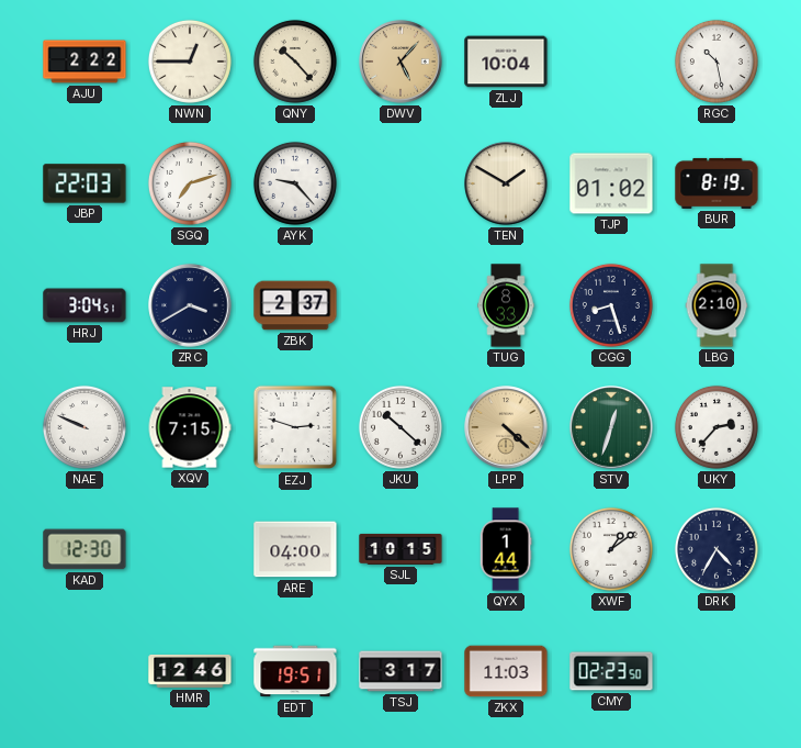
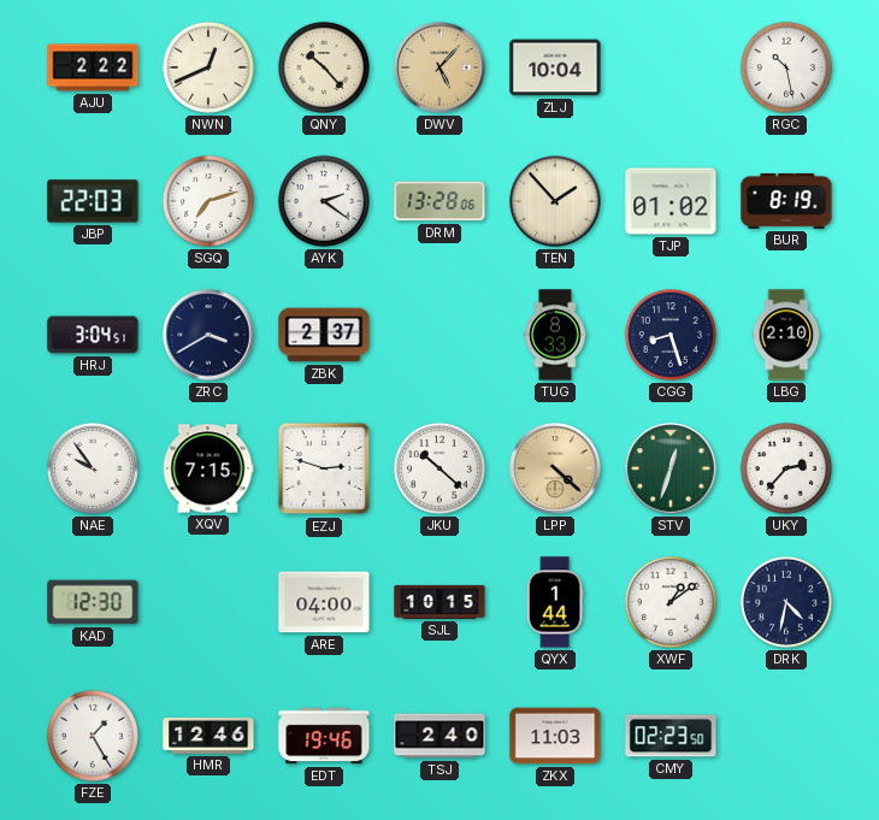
NWN: 12:45 -> 12:41 (208, 67)
AYK: 9:23 -> 2:21 (324, 201)
DRM: none -> 13:28 (440, 201)
TEN: 1:50 -> 1:53 (555, 201)
NAE: 9:49 -> 9:54 (93, 468)
DRK: 4:35 -> 4:32 (786, 602)
FZE: none -> 1:25 (93, 736)
EDT: 19:51 -> 19:46 (324, 736)
TSJ: 3:17 -> 2:40 (440, 736)
